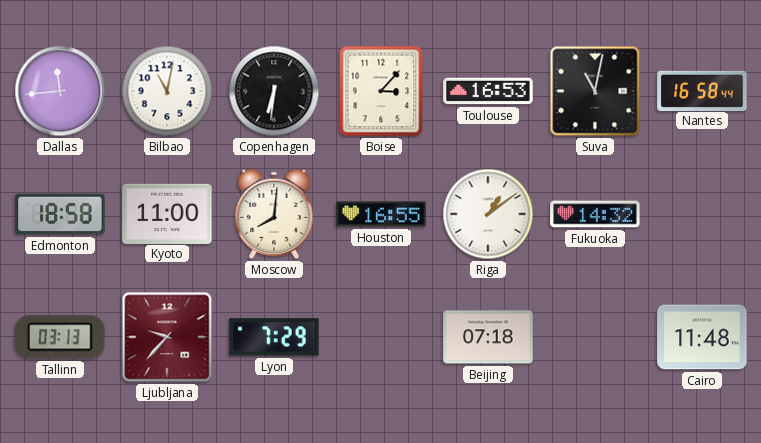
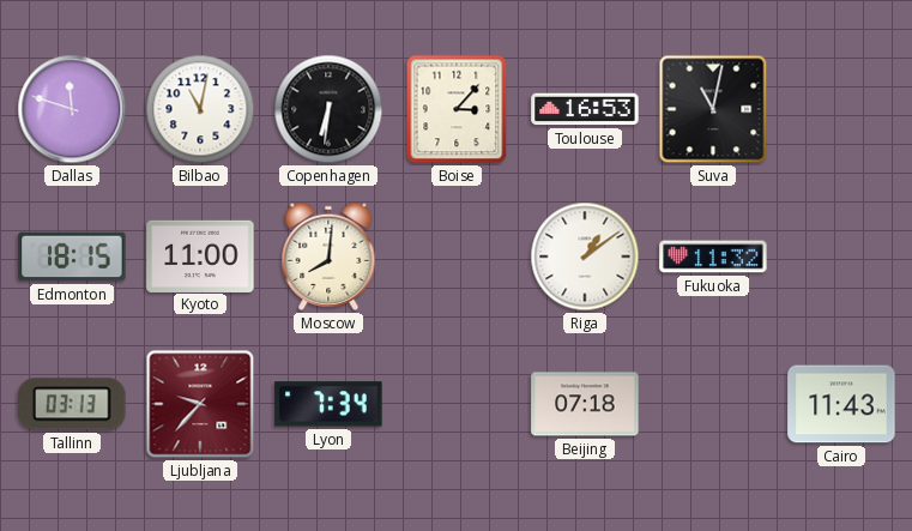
Dallas: 11:44 -> 11:48 (72, 109)
Nantes: 16:58 -> none (702, 90)
Edmonton: 18:58 -> 18:15 (72, 257)
Houston: 16:55 -> none (381, 214)
Fukuoka: 14:32 -> 11:32 (713, 257)
Lyon: 7:29 -> 7:34 (328, 404)
Cairo: 11:48 -> 11:43 (841, 404)
